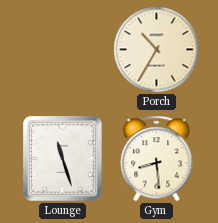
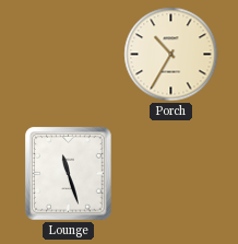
Gym: 8:29 -> none (157, 159)
